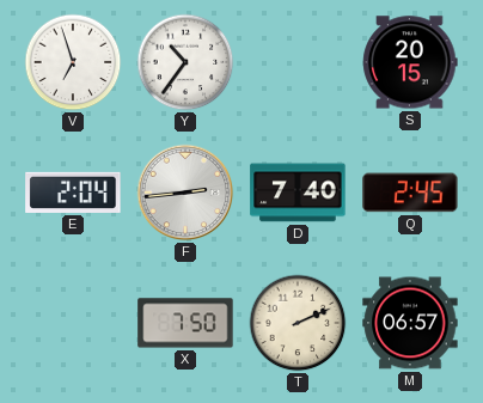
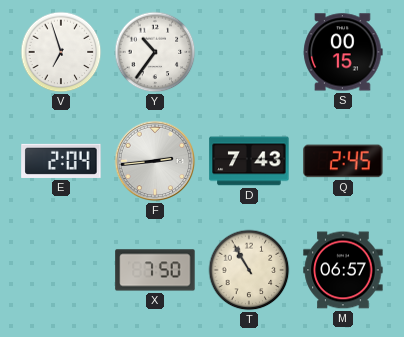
S: 20:15 -> 00:15 (343, 52)
D: 7:40 -> 7:43 (249, 161)
T: 2:11 -> 10:55 (249, 270)
